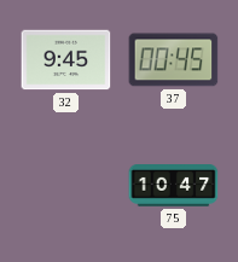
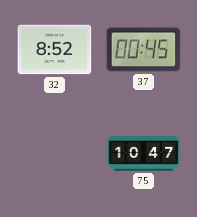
32: 9:45 -> 8:52 (55, 50)
